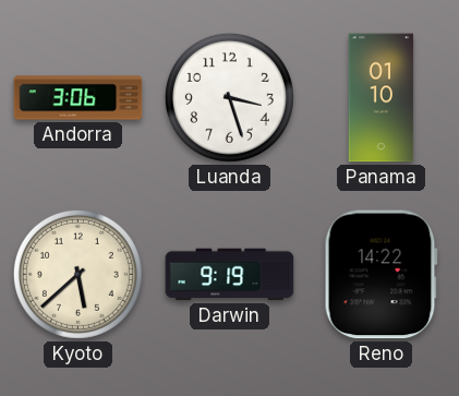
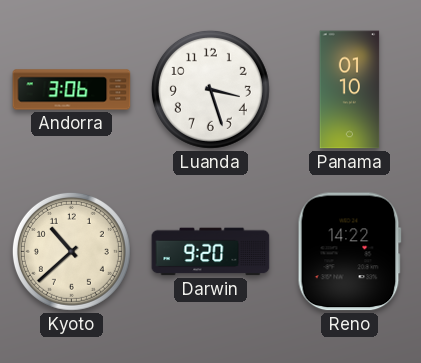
Kyoto: 5:38 -> 10:38 (71, 251)
Darwin: 9:19 -> 9:20 (211, 252)
